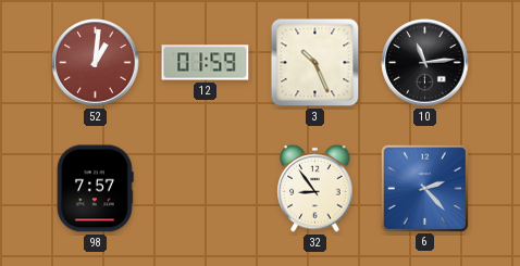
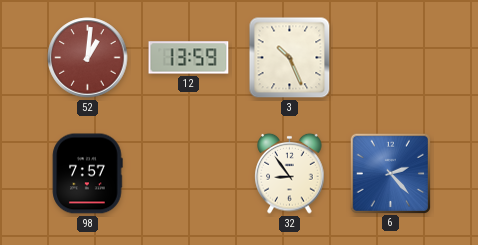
12: 01:59 -> 13:59 (189, 58)
10: 11:14 -> none (425, 63)
